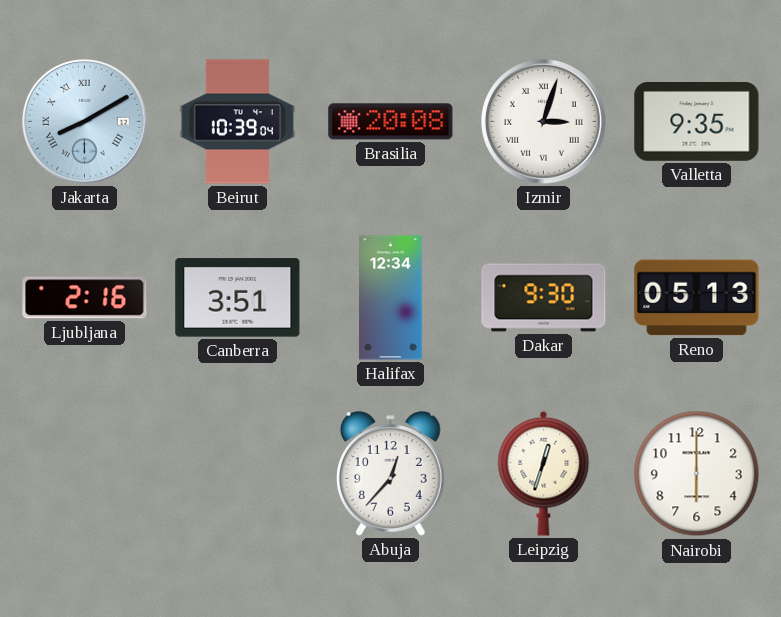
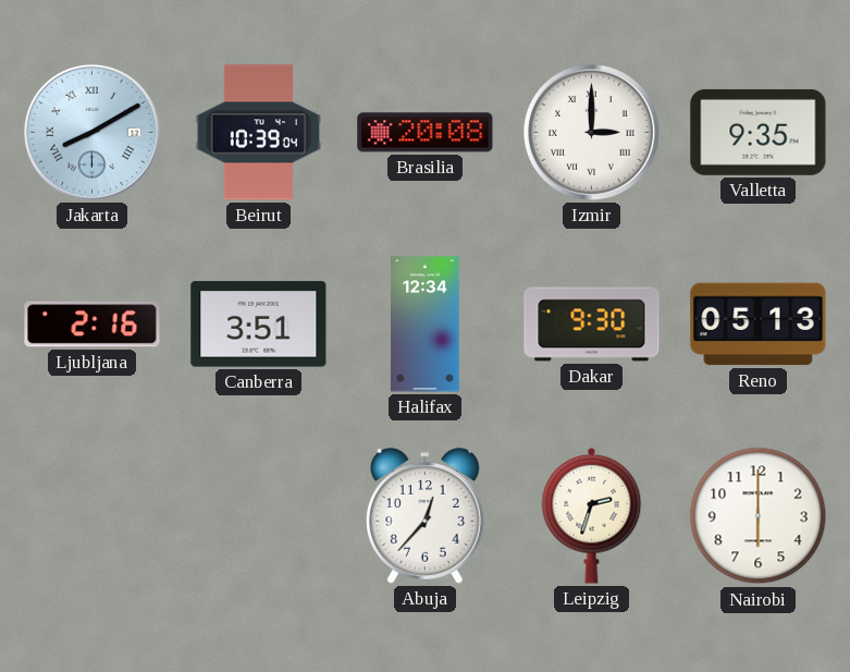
Izmir: 3:03 -> 3:00 (592, 133)
Leipzig: 12:33 -> 2:33 (592, 515)
